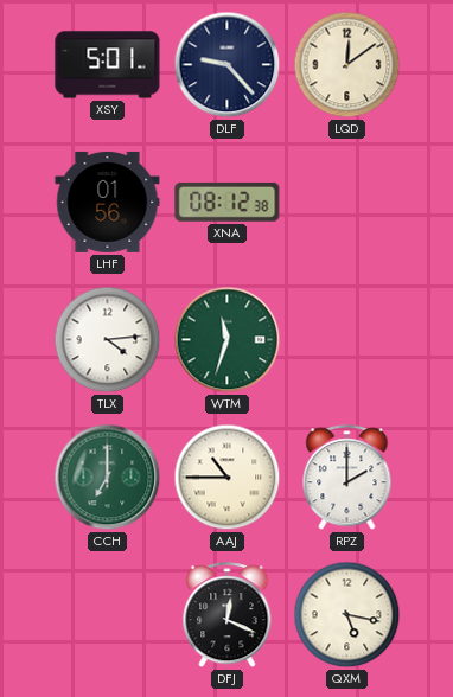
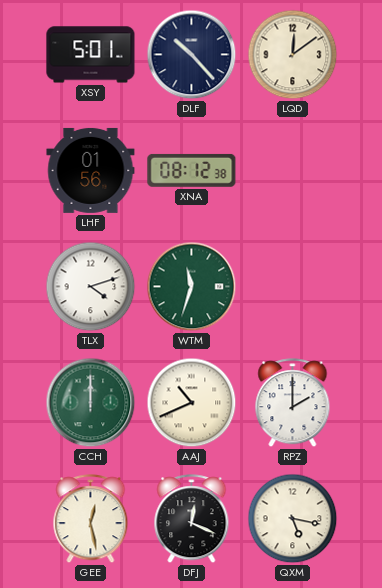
DLF: 9:23 -> 10:23 (192, 55)
TLX: 4:14 -> 4:12 (91, 287)
CCH: 7:00 -> 12:00 (91, 403)
AAJ: 10:45 -> 10:41 (192, 403)
GEE: none -> 12:28 (91, 519)
